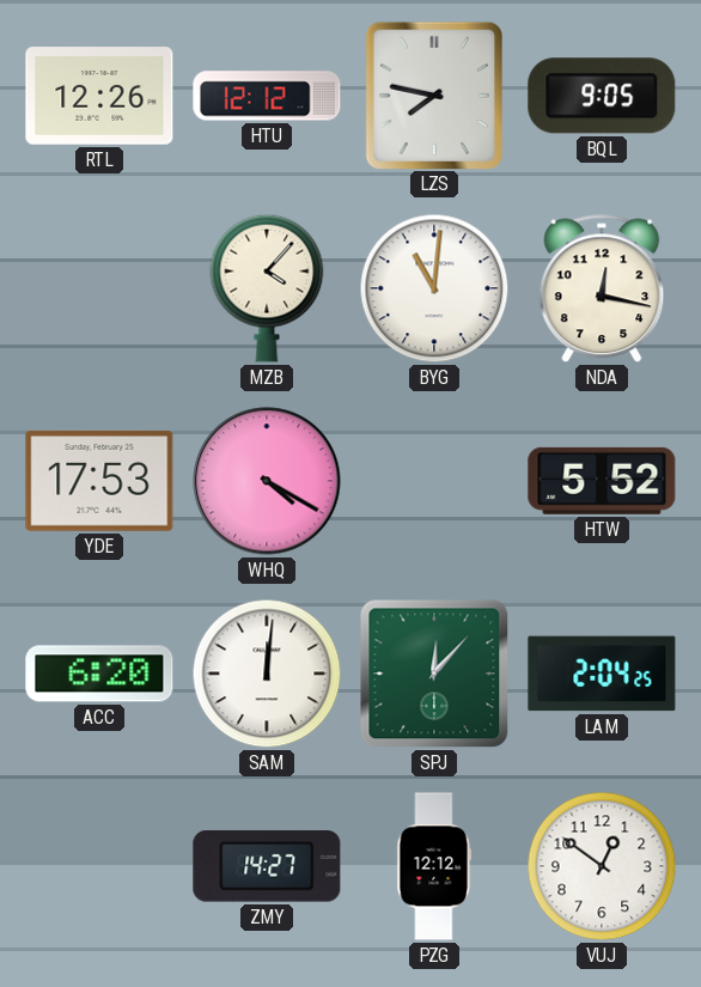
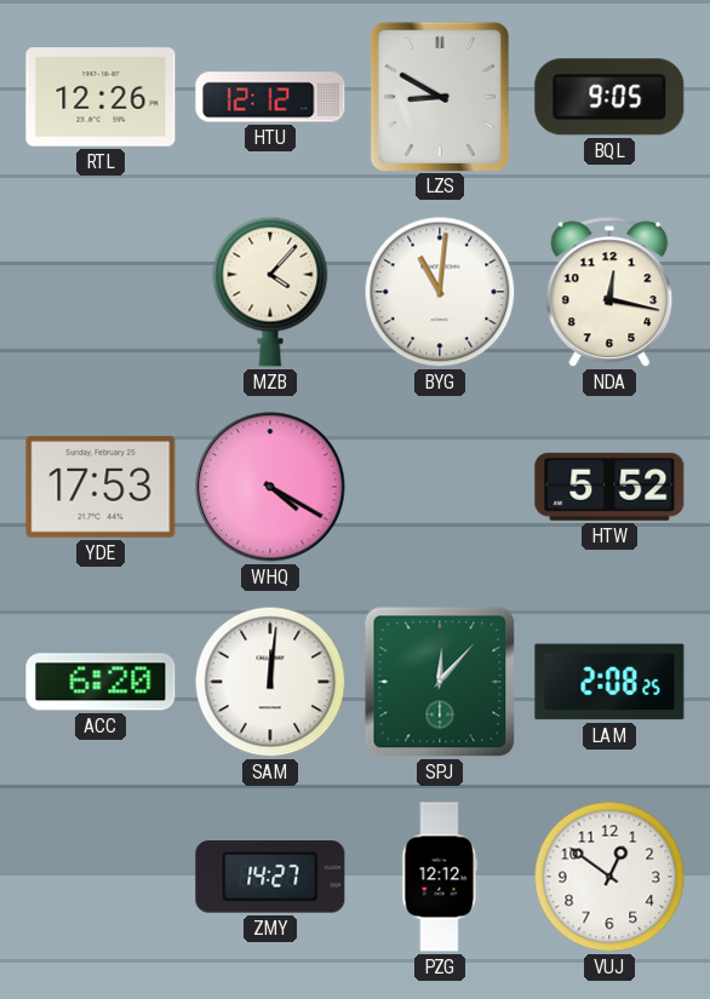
LZS: 7:47 -> 8:50 (439, 96)
LAM: 2:04 -> 2:08 (609, 682)
